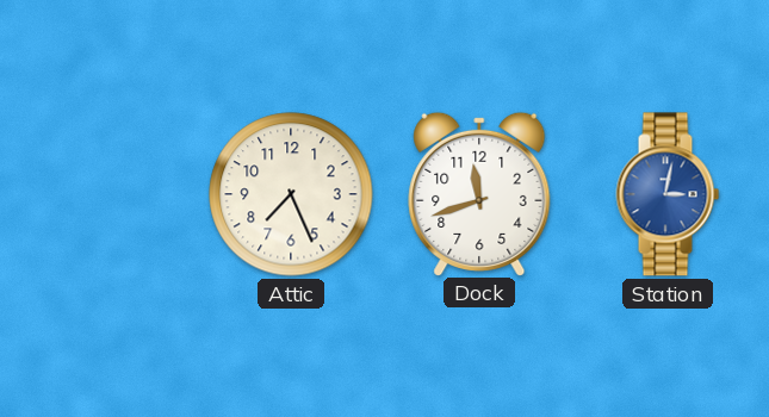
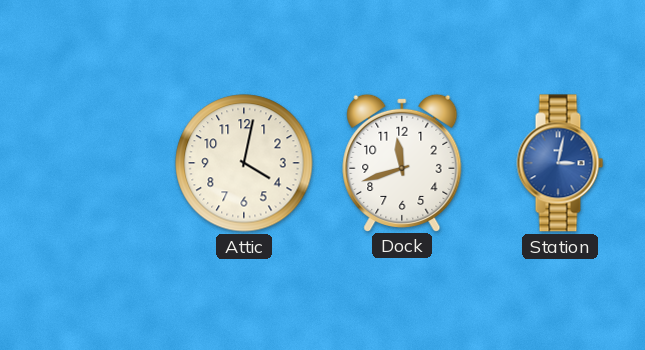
Attic: 7:26 -> 4:02 (244, 163)
